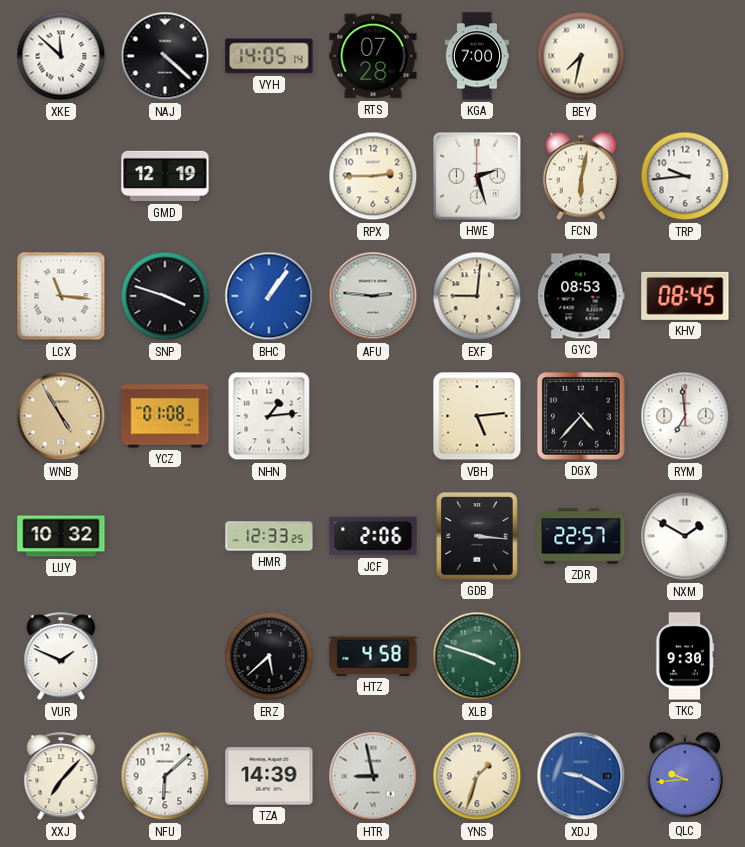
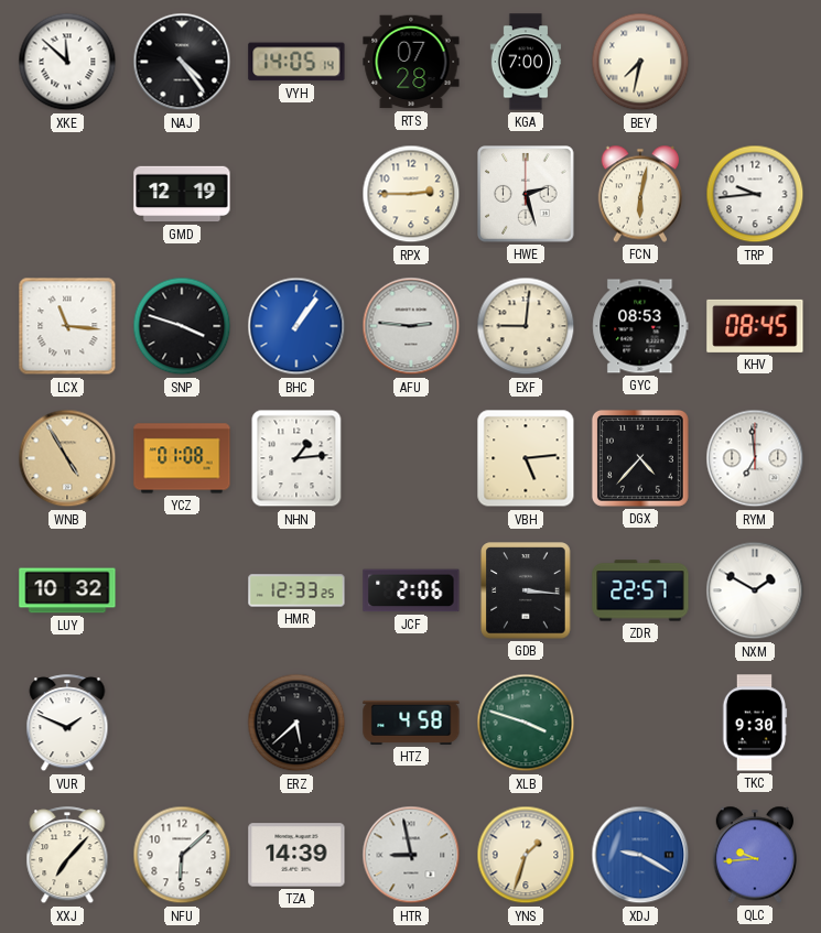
NAJ: 4:22 -> 4:24 (182, 62)
